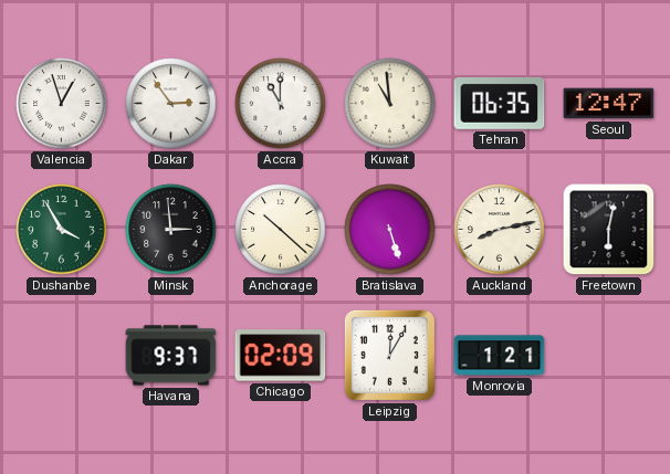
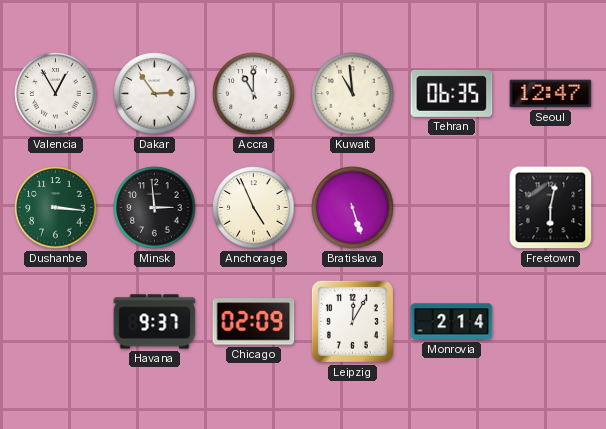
Valencia: 12:57 -> 12:55 (56, 94)
Dushanbe: 3:55 -> 3:16 (56, 208)
Anchorage: 10:22 -> 4:56 (254, 208)
Auckland: 8:13 -> none (500, 230)
Monrovia: 1:21 -> 2:14 (452, 322)
